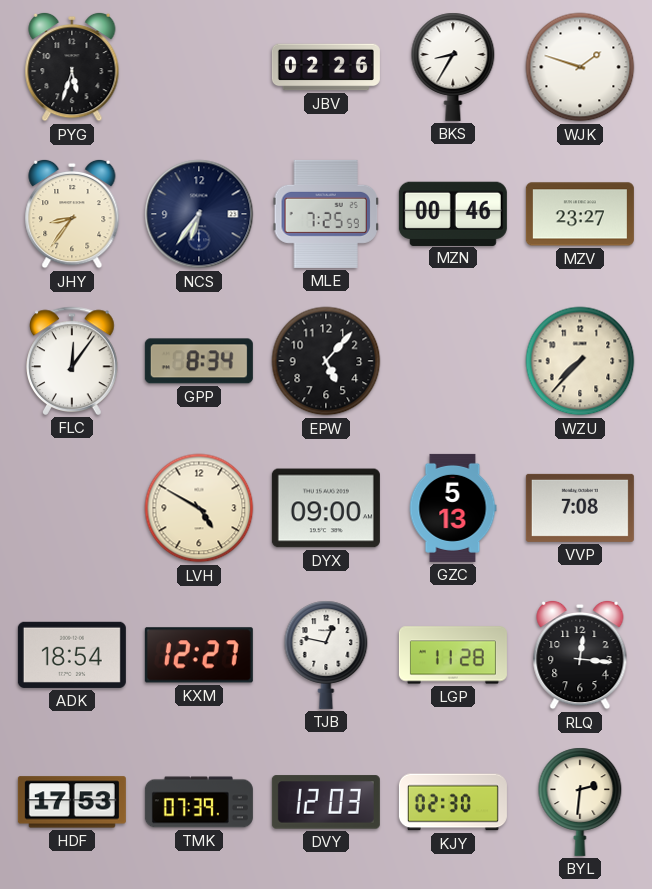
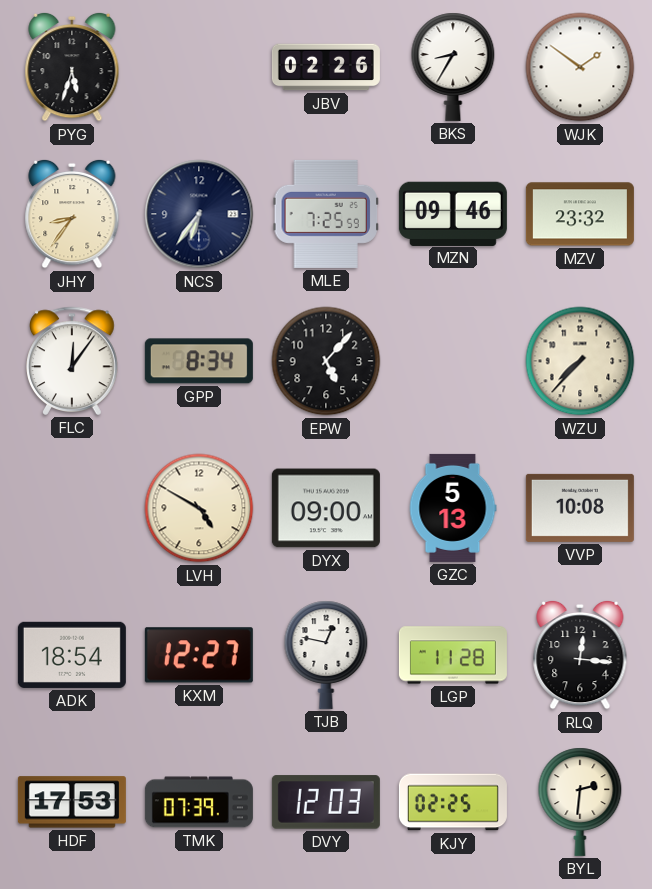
WJK: 1:48 -> 1:51 (580, 67)
MZN: 00:46 -> 09:46 (453, 213)
MZV: 23:27 -> 23:32 (580, 214)
VVP: 7:08 -> 10:08 (580, 508)
KJY: 02:30 -> 02:25 (453, 802)
